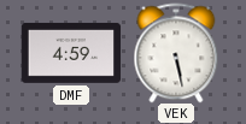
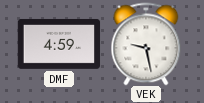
VEK: 5:28 -> 9:28 (146, 44)
